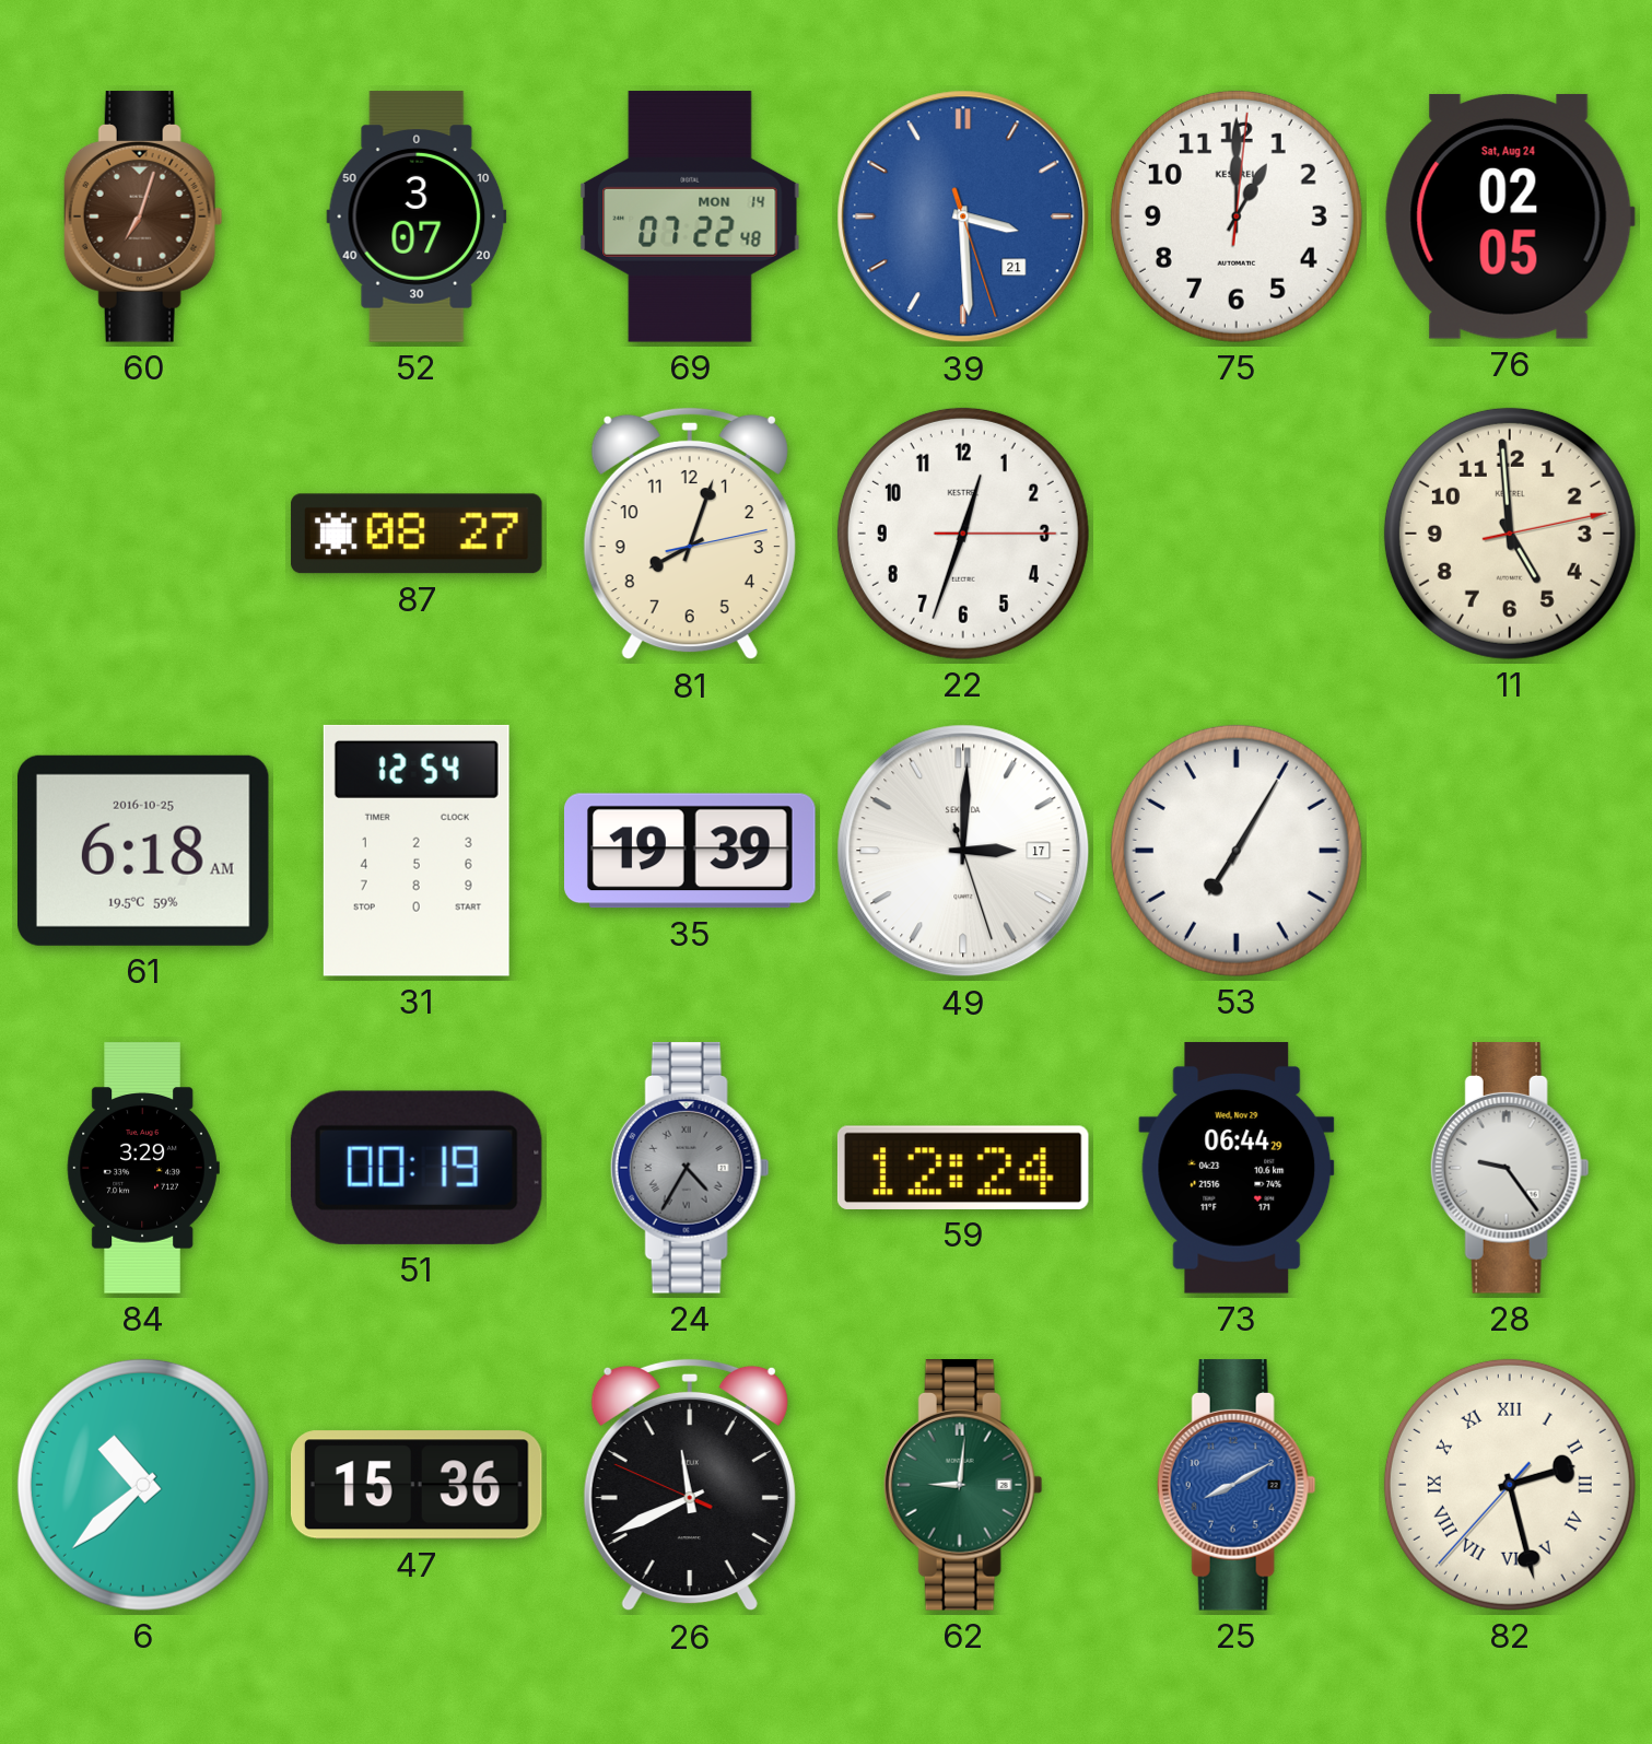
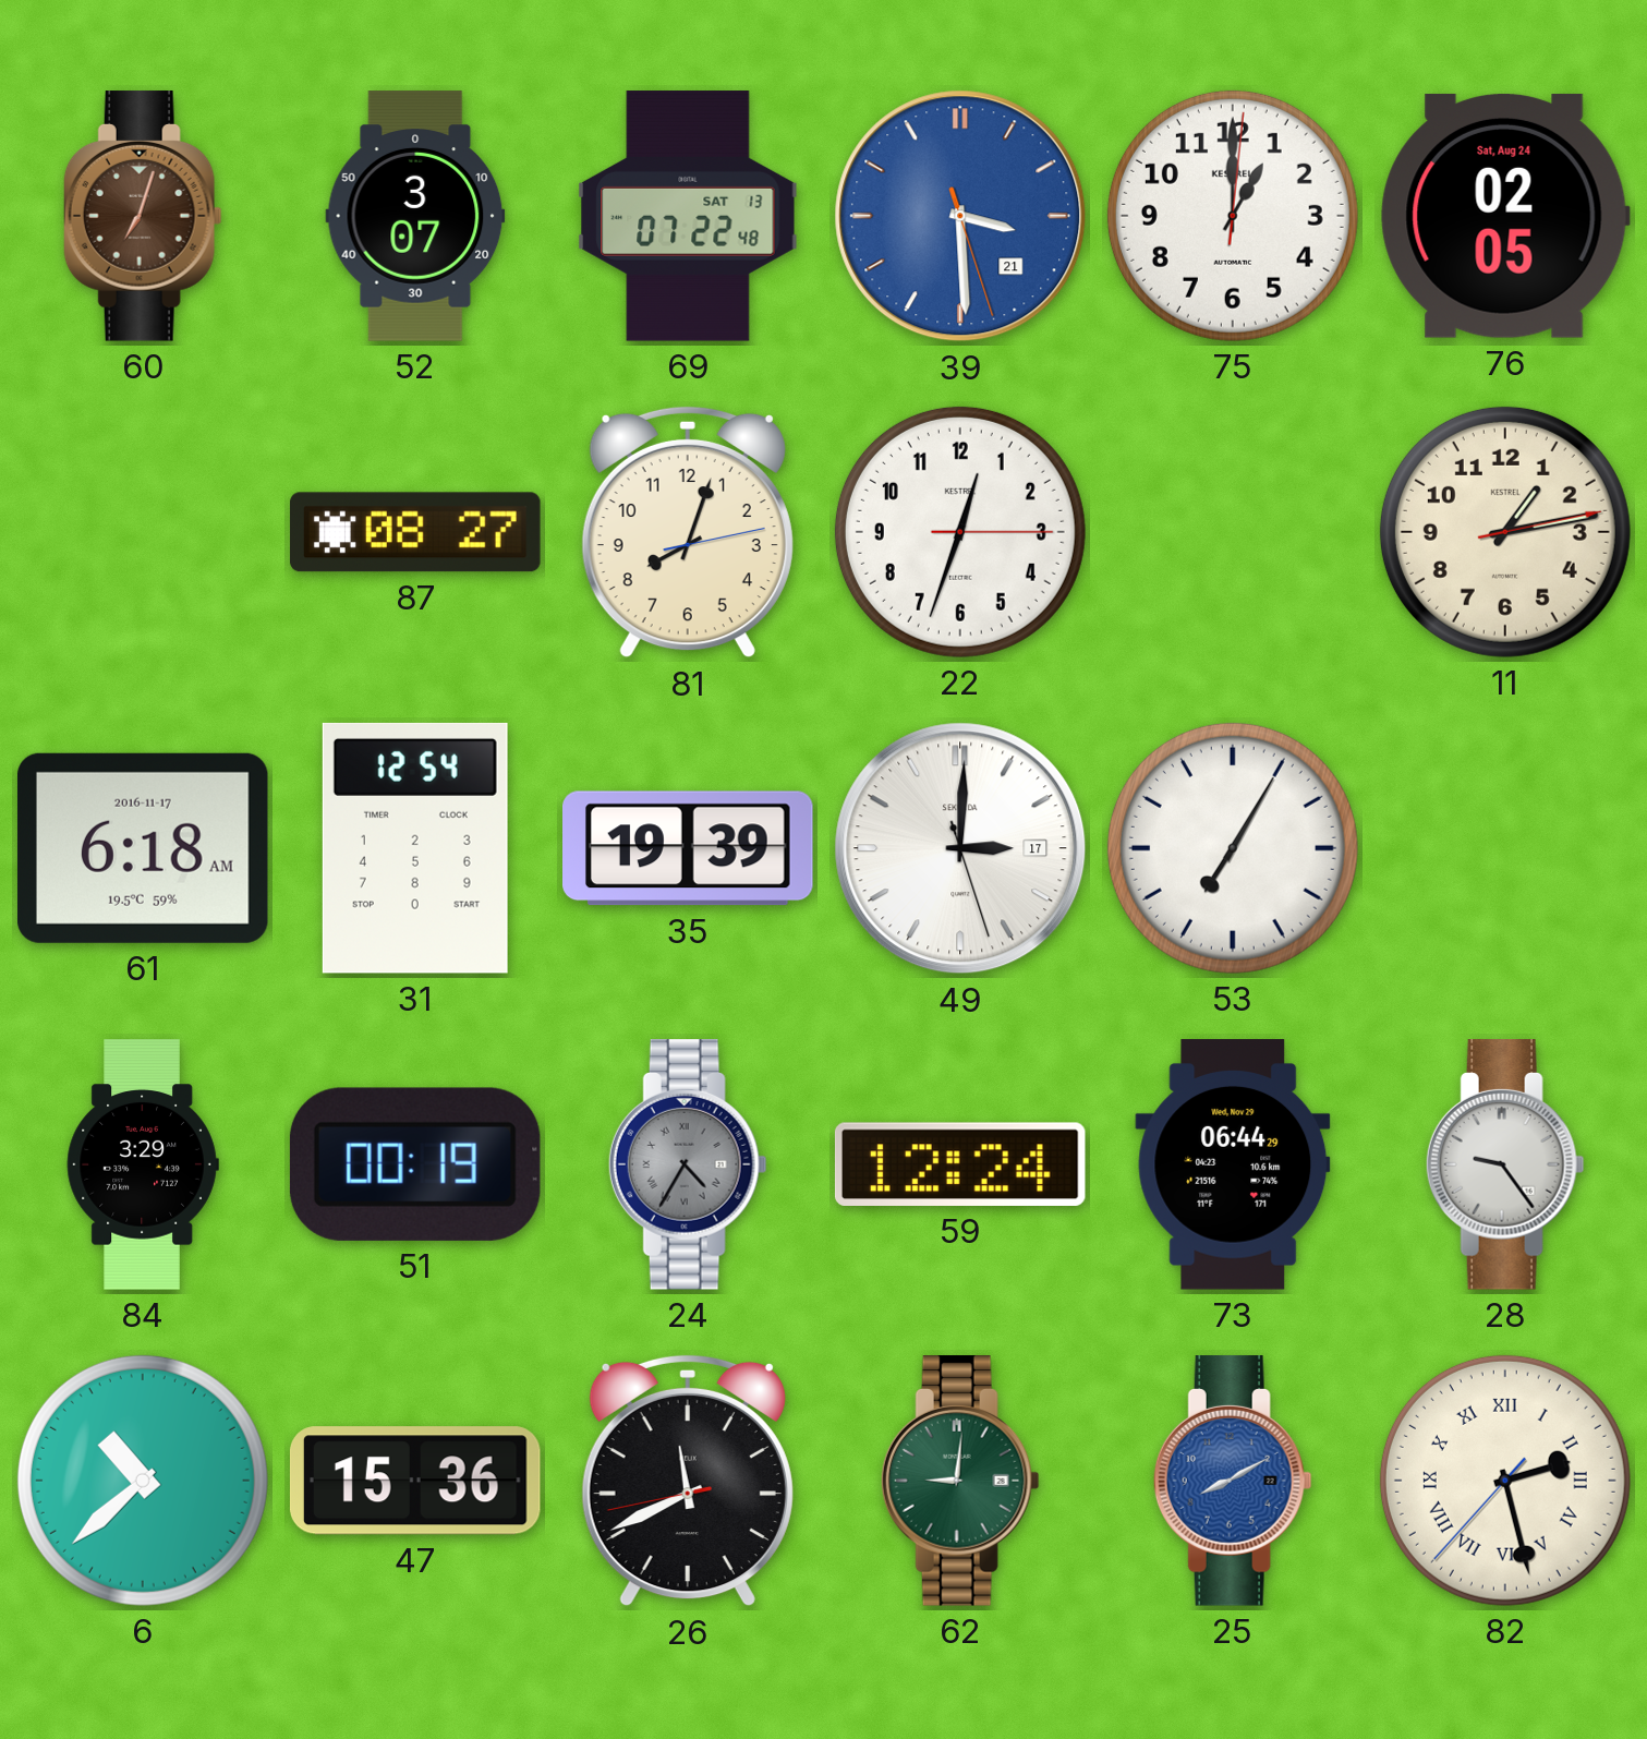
69 date: MON 14 -> SAT 13 (688, 216)
11: 4:59 -> 1:13 (1505, 532)
61 date: 2016-10-25 -> 2016-11-17 (143, 848)
26: 11:40:49 -> 11:40:43 (688, 1481)
